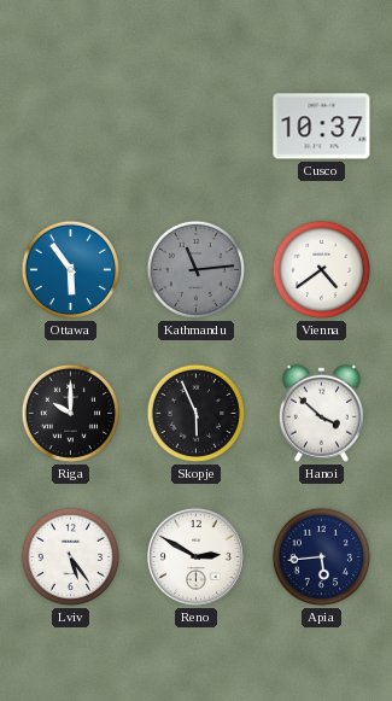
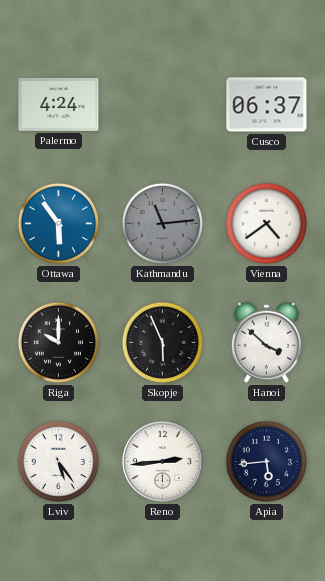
Palermo: none -> 4:24 (59, 104)
Cusco: 10:37 -> 06:37 (267, 105)
Reno: 2:50 -> 2:44 (162, 461)
